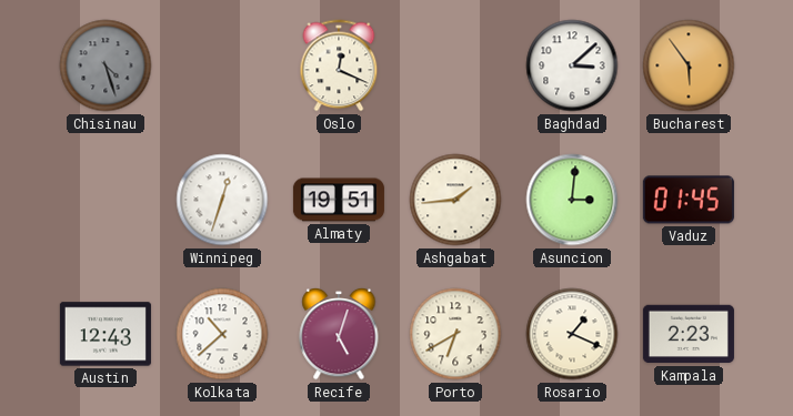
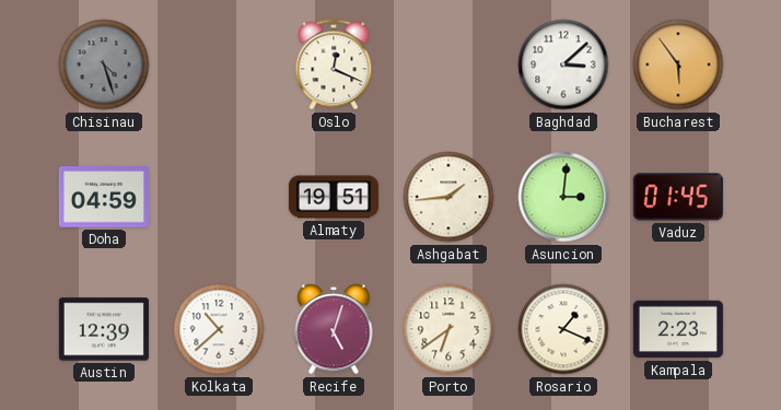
Doha: none -> 04:59 (104, 197)
Winnipeg: 12:33 -> none (222, 200)
Austin: 12:43 -> 12:39 (104, 329)
Porto: 6:40 -> 6:39 (448, 329)
